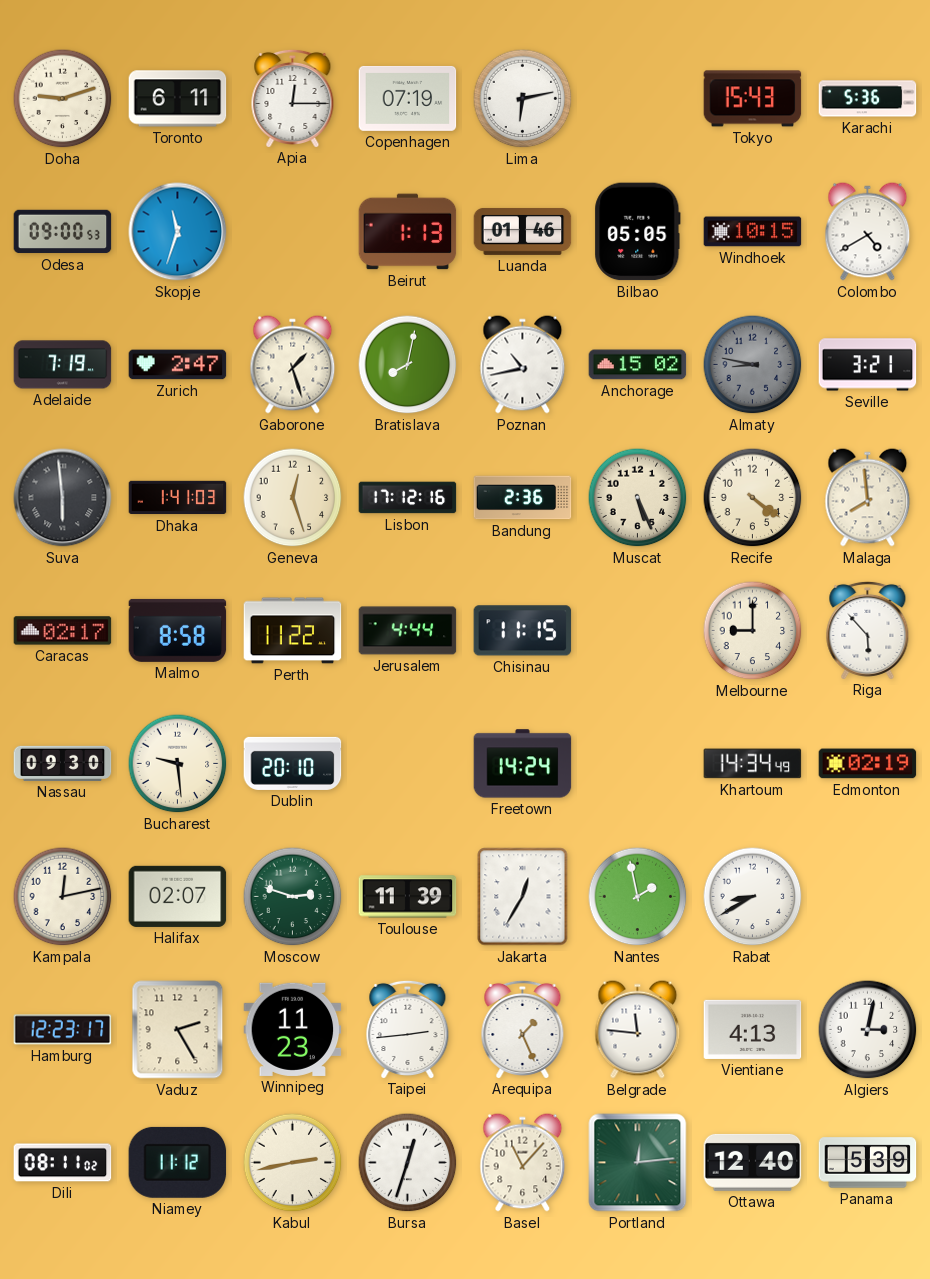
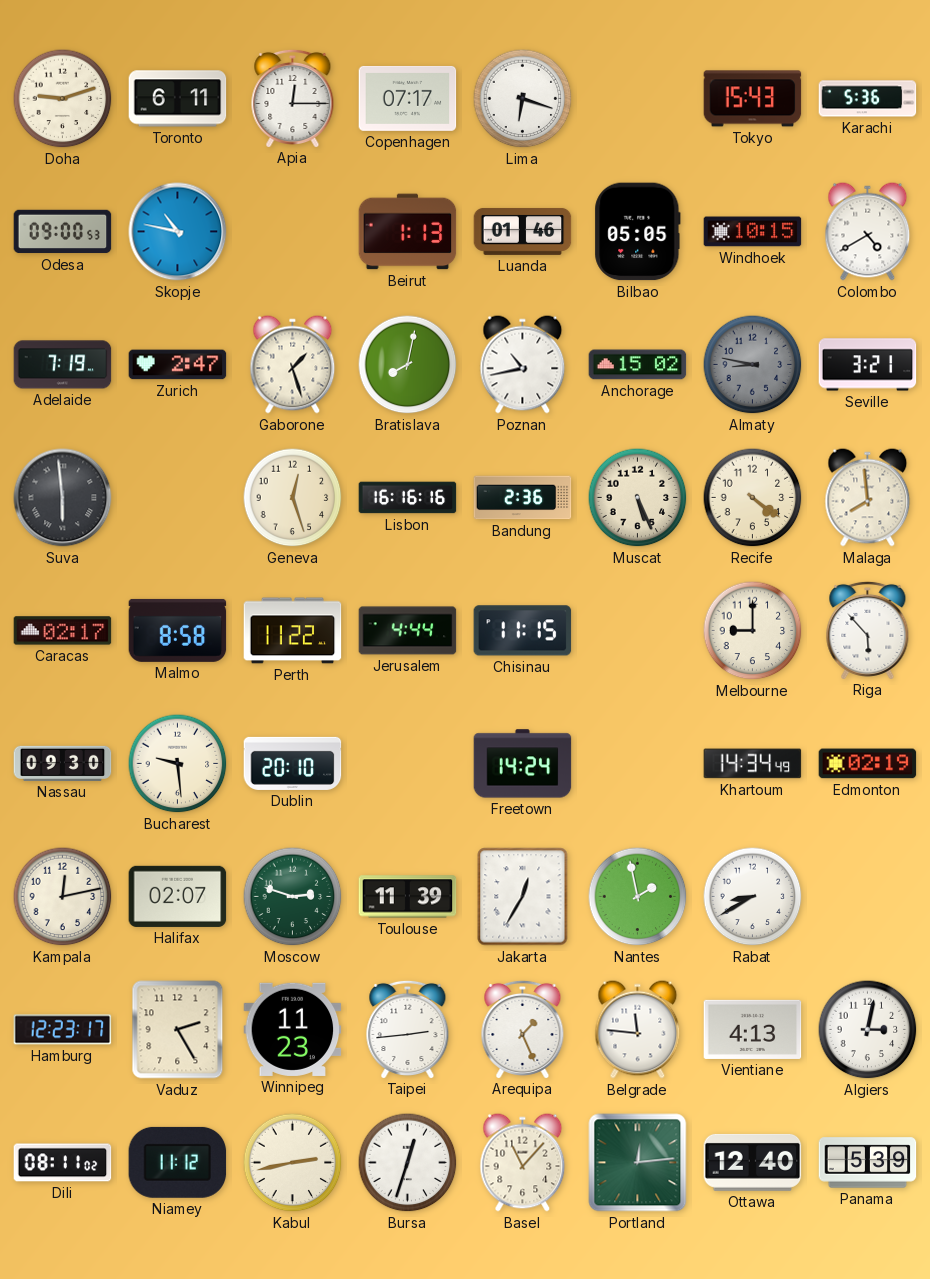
Copenhagen: 07:19 -> 07:17 (408, 98)
Lima: 6:13 -> 6:18 (523, 99)
Skopje: 11:33 -> 10:47 (178, 232)
Dhaka: 1:41 -> none (178, 498)
Lisbon: 17:12 -> 16:16 (408, 498)
